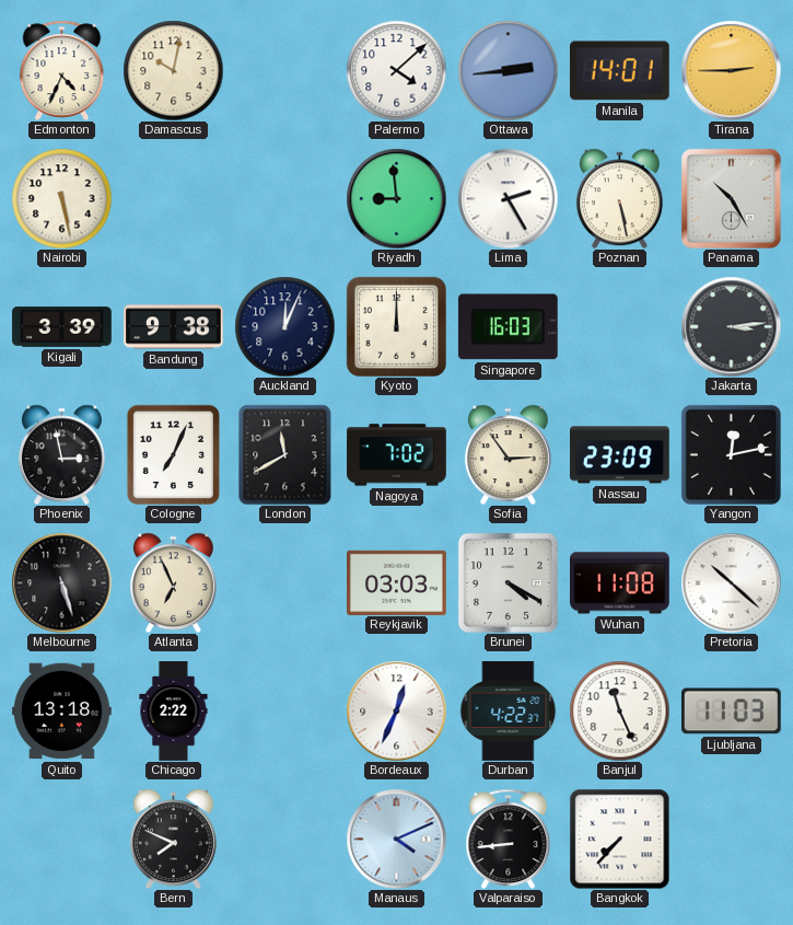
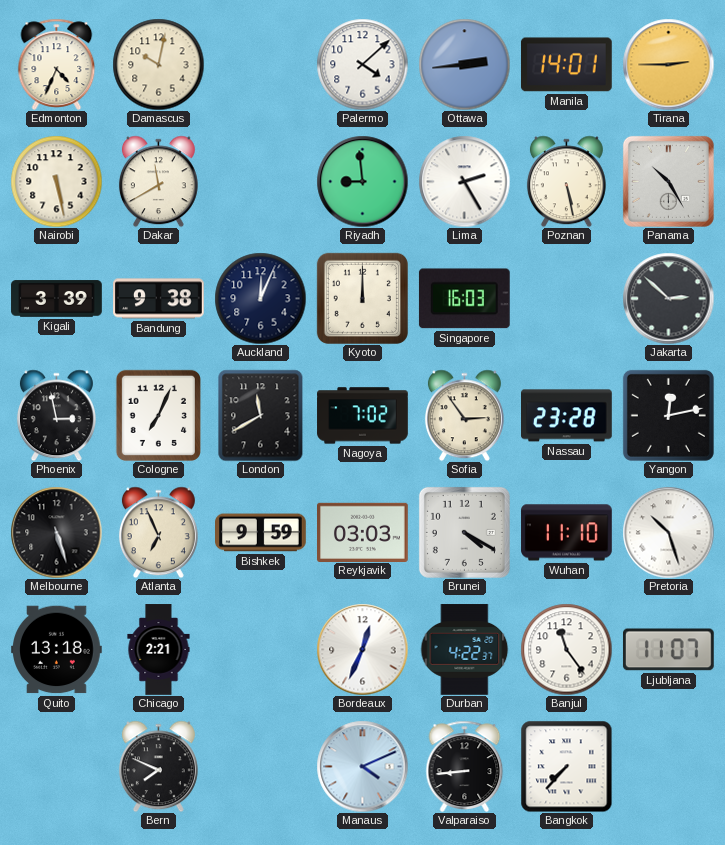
Dakar: none -> 11:40 (158, 181)
Jakarta: 3:14 -> 2:52 (668, 298)
Nassau: 23:09 -> 23:28 (567, 416)
Bishkek: none -> 9:59 (261, 533)
Wuhan: 11:08 -> 11:10 (567, 533)
Pretoria: 10:22 -> 10:27 (668, 532)
Chicago: 2:22 -> 2:21 (159, 650)
Banjul: 11:26 -> 11:24 (566, 649)
Ljubljana: 11:03 -> 11:07 (668, 650)
